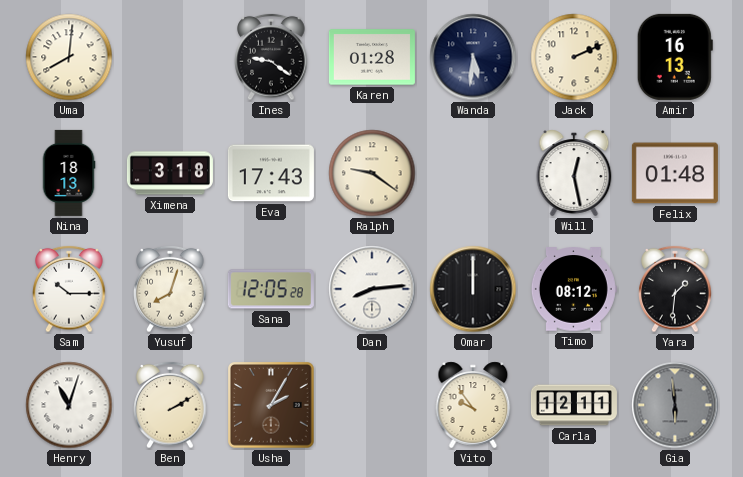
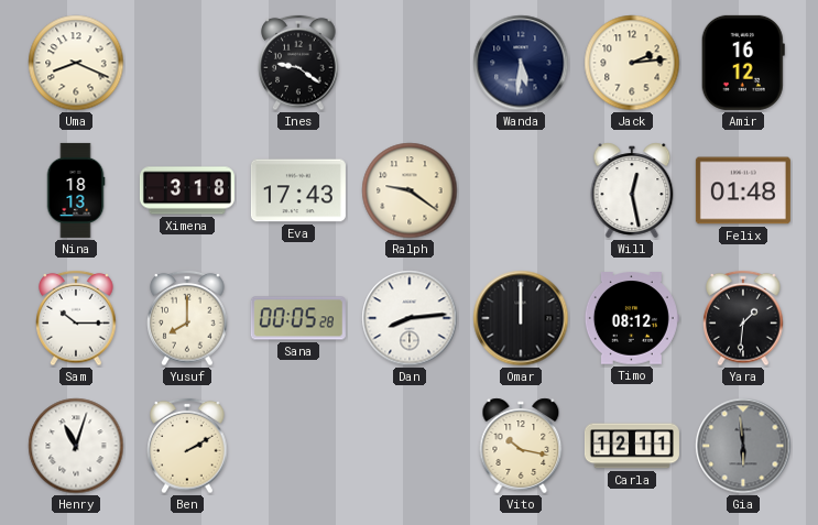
Uma: 8:01 -> 8:19 (76, 63)
Karen: 01:28 -> none (372, 57)
Jack: 2:11 -> 2:14 (632, 63)
Amir: 16:13 -> 16:12 (743, 63)
Yusuf: 8:03 -> 8:00 (187, 318)
Sana: 12:05 -> 00:05 (298, 318)
Usha: 2:05 -> none (272, 406)
Vito: 9:54 -> 10:17 (521, 446)
